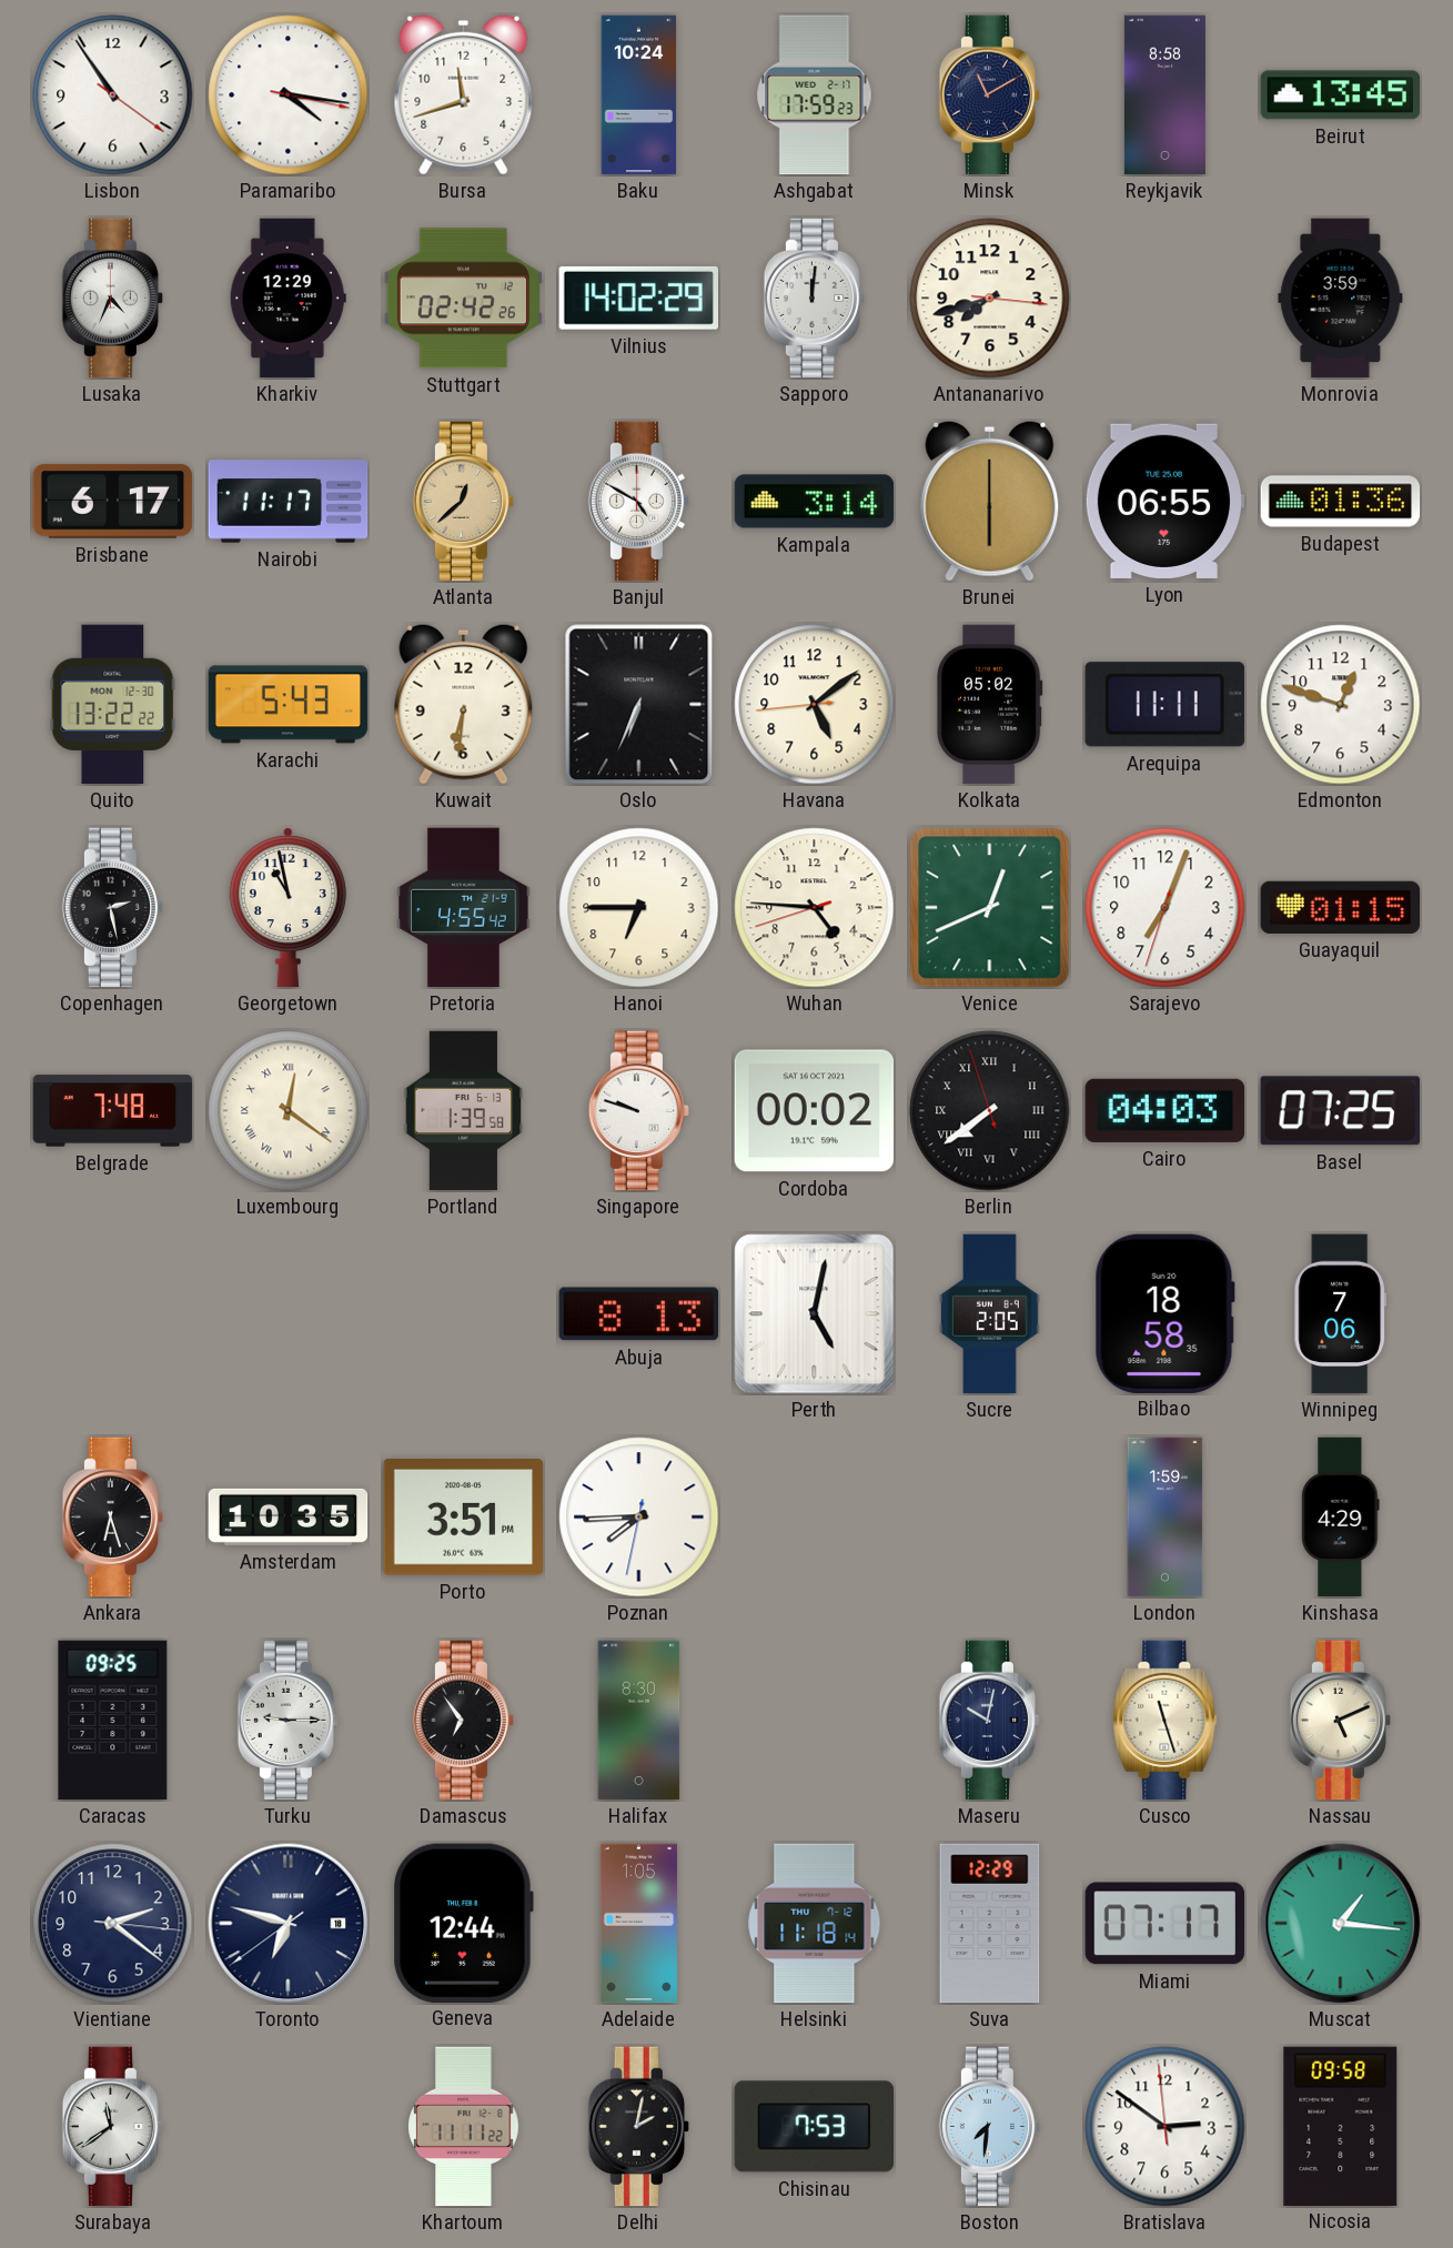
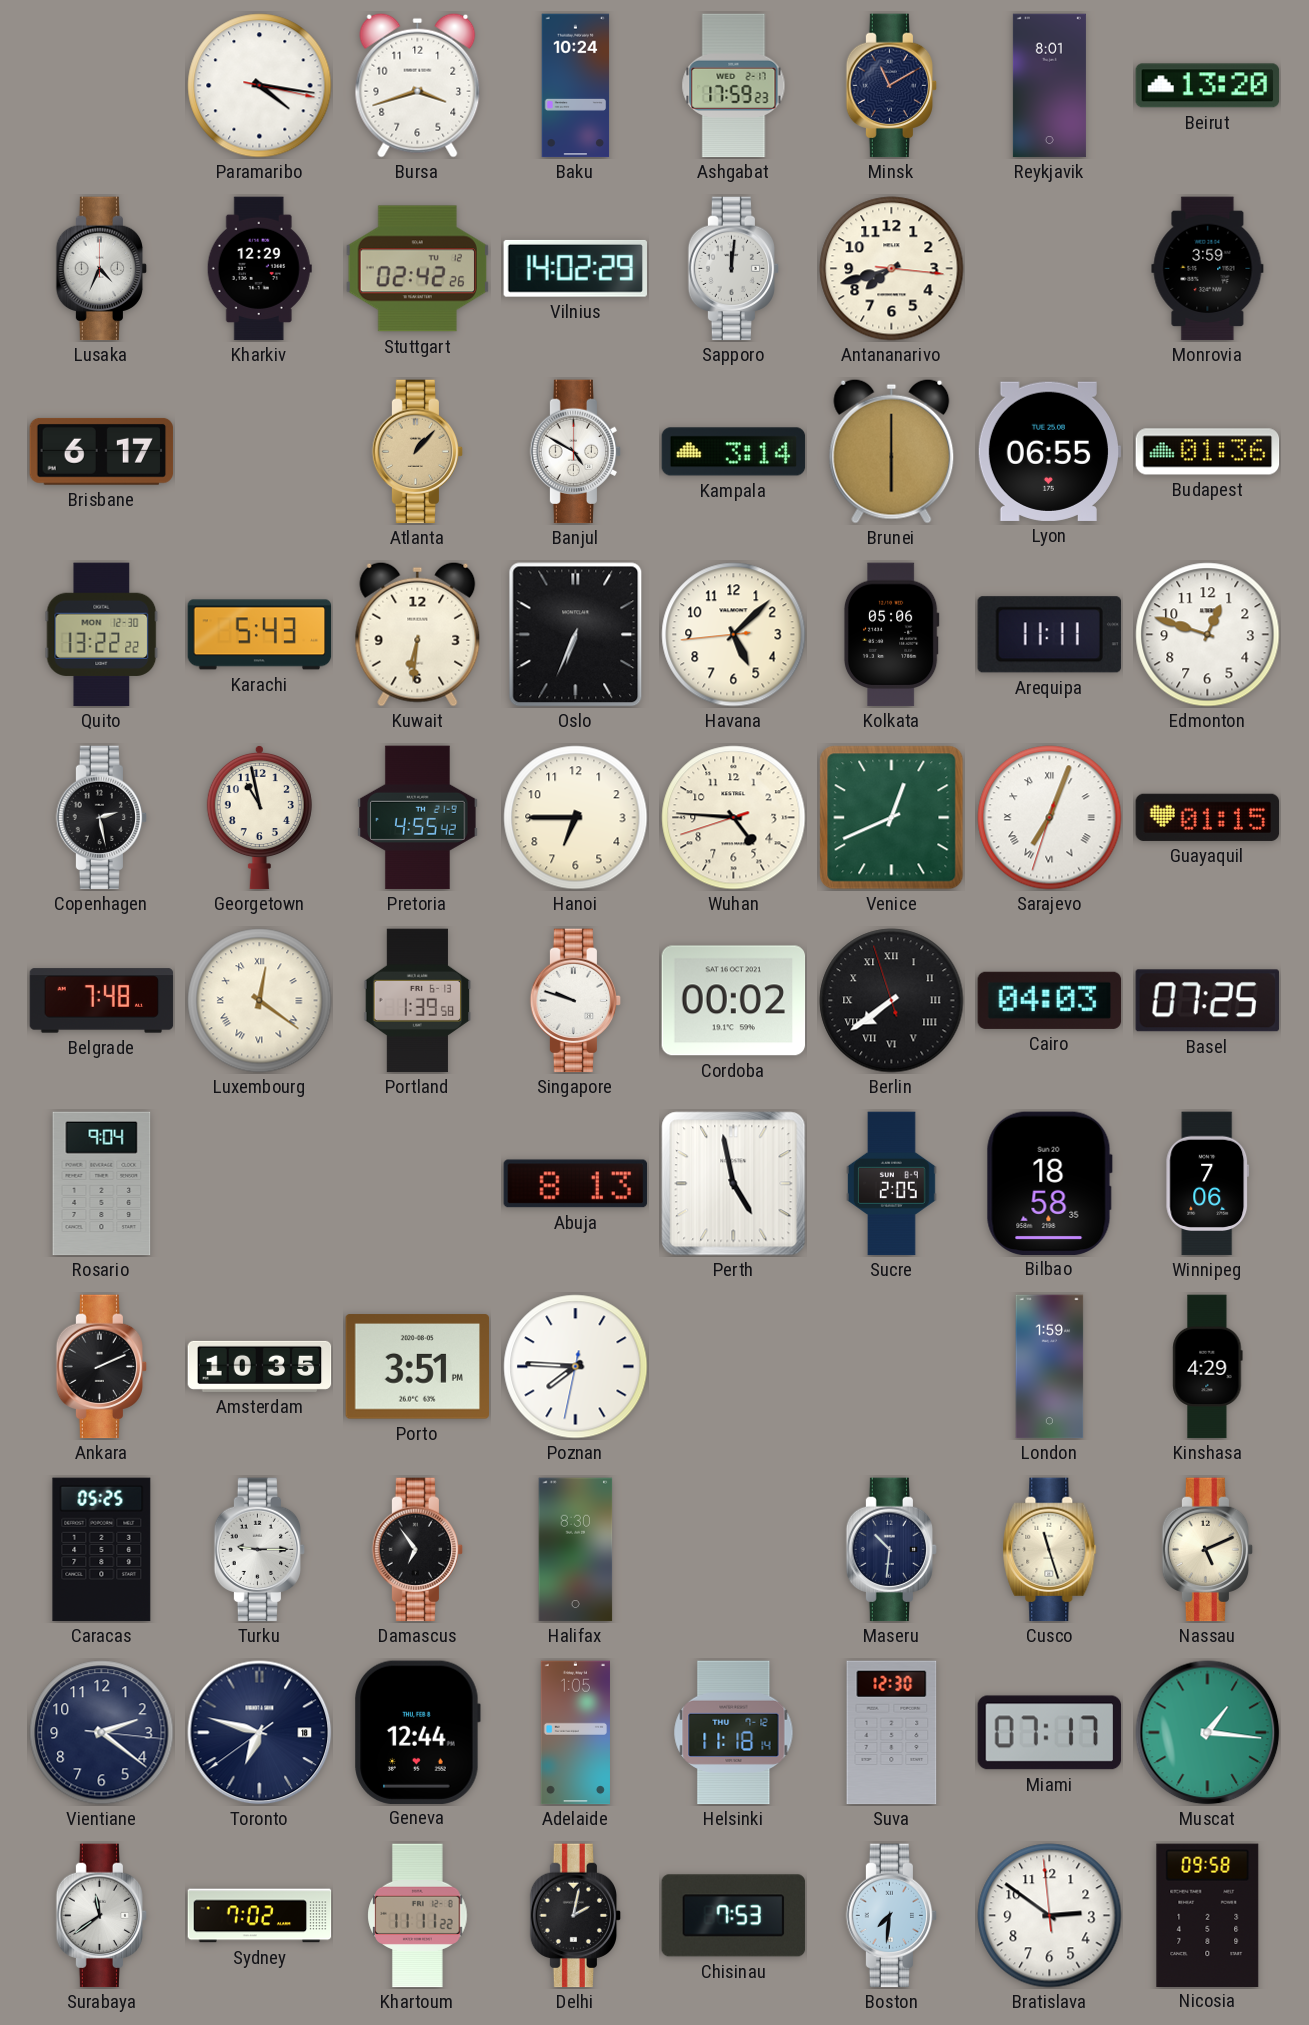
Lisbon: 10:54 -> none (113, 95)
Bursa: 11:42 -> 3:42 (418, 85)
Reykjavik: 8:58 -> 8:01 (1049, 86)
Beirut: 13:45 -> 13:20 (1208, 86)
Nairobi: 11:17 -> none (289, 502)
Atlanta: 12:38 -> 1:07 (418, 452)
Havana: 5:08 -> 5:07 (734, 635)
Kolkata: 05:02 -> 05:06 (891, 635)
Sarajevo numerals: Arabic -> Roman (1050, 818)
Rosario: none -> 9:04 (102, 1184)
Perth: 5:02 -> 4:58 (734, 1184)
Ankara: 6:27 -> 2:11 (102, 1367)
Poznan: 7:44 -> 7:45 (576, 1367)
Caracas: 09:25 -> 05:25 (102, 1550)
Maseru: 10:02 -> 10:31 (892, 1550)
Suva: 12:29 -> 12:30 (892, 1733)
Sydney: none -> 7:02 (260, 1916)
